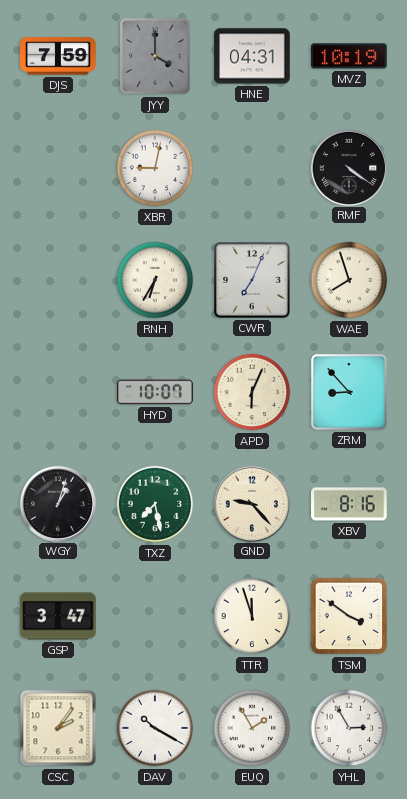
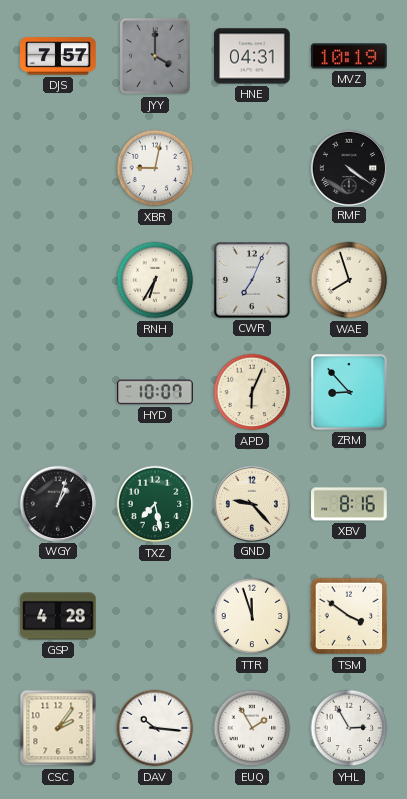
DJS: 7:59 -> 7:57 (58, 56)
GSP: 3:47 -> 4:28 (58, 616)
DAV: 10:20 -> 10:16 (155, 728)
